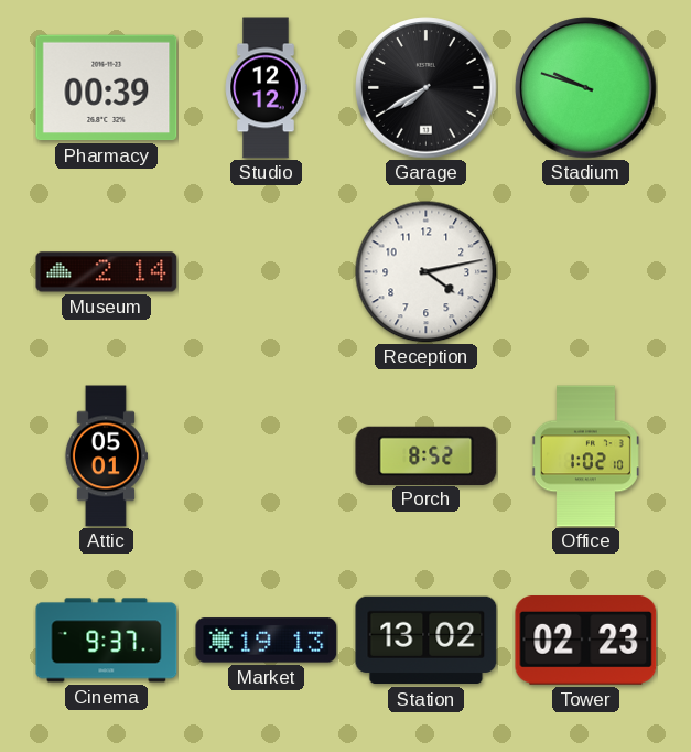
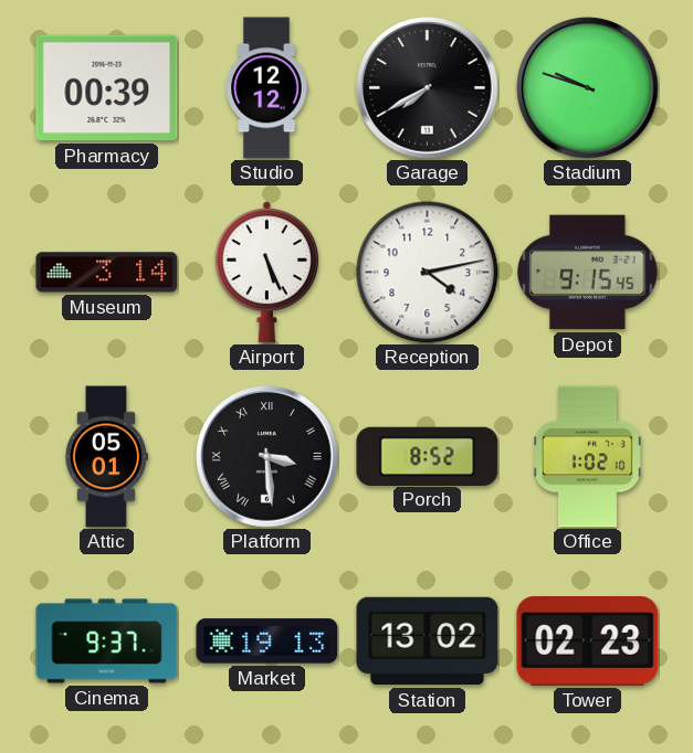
Museum: 2:14 -> 3:14 (107, 273)
Airport: none -> 5:26 (266, 272)
Depot: none -> 9:15 (588, 273)
Platform: none -> 3:29 (267, 457)
